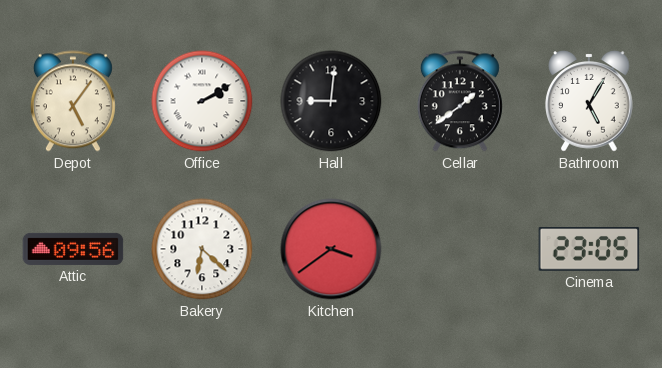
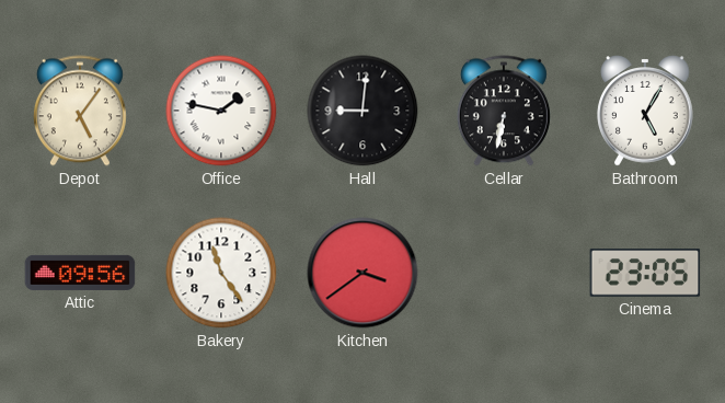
Office: 2:10 -> 1:47 (221, 111)
Cellar: 1:39 -> 6:32 (504, 111)
Bakery: 6:22 -> 11:24 (221, 273)
